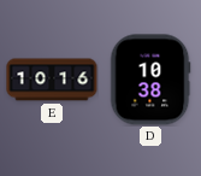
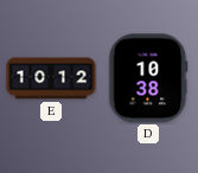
E: 10:16 -> 10:12 (51, 78)
